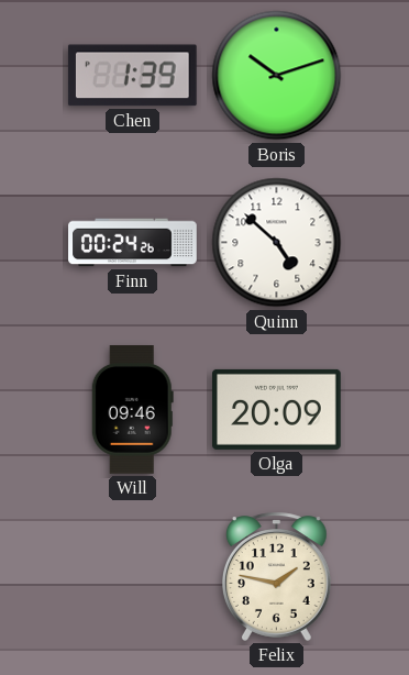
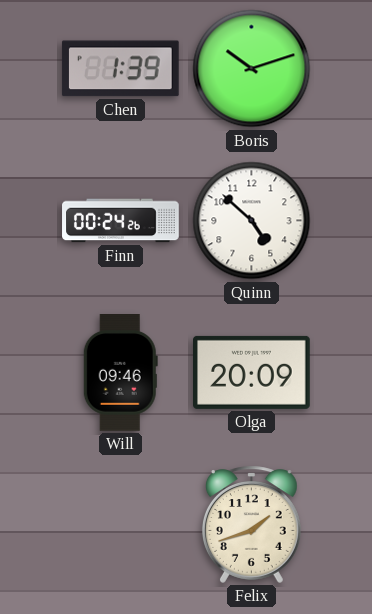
Felix: 1:47 -> 1:42 (251, 524)
